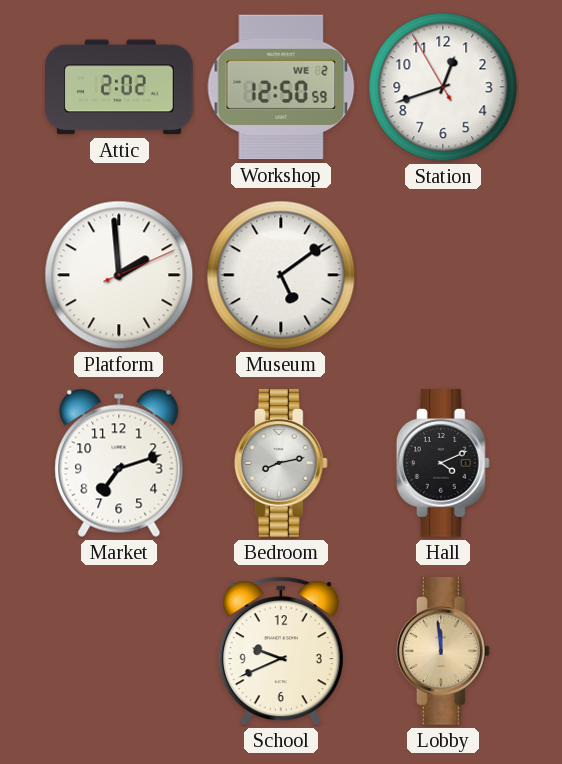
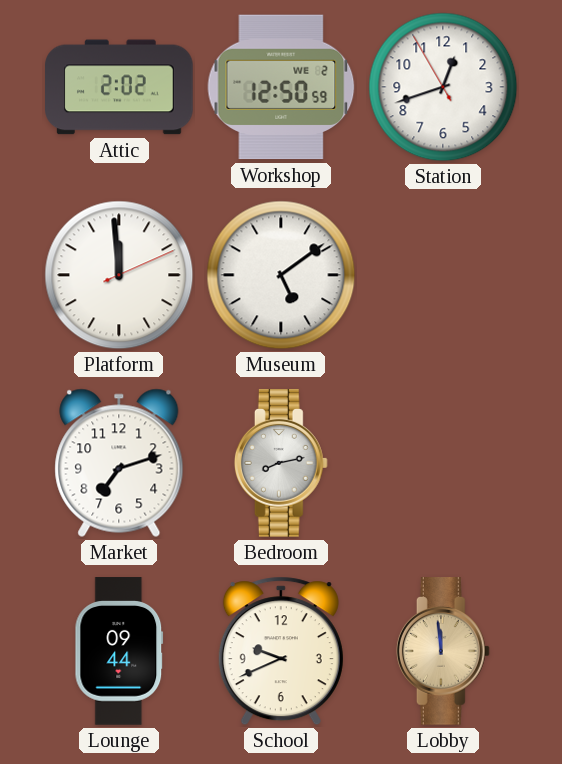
Platform: 1:59 -> 11:59 (119, 275)
Hall: 4:11 -> none (443, 463)
Lounge: none -> 09:44 (119, 651)
